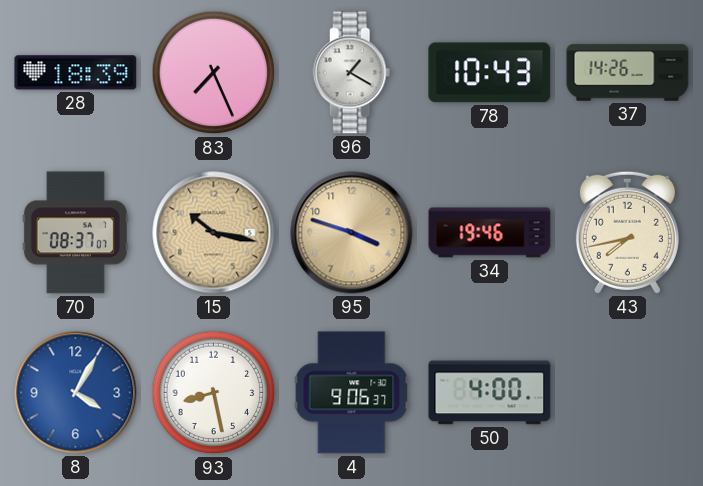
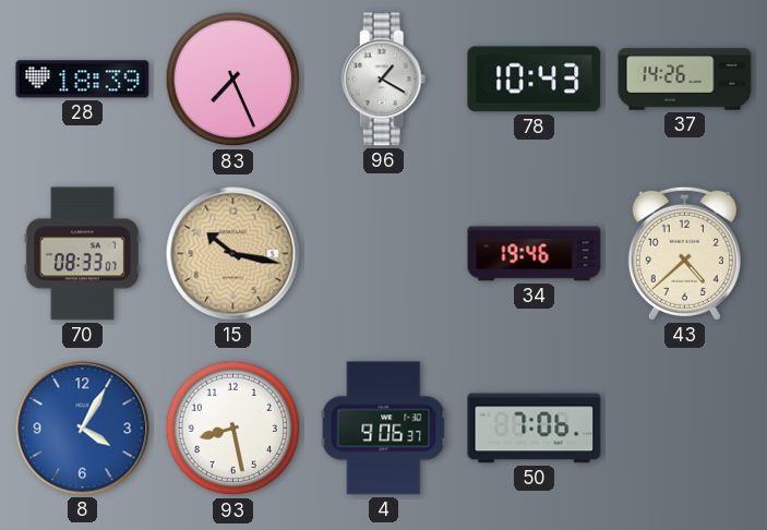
70: 08:37 -> 08:33 (82, 254)
95: 3:48 -> none (352, 233)
43: 7:43 -> 4:38 (684, 253)
50: 4:00 -> 7:06 (535, 429)
